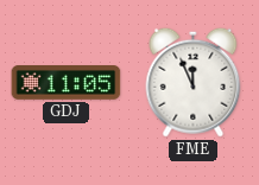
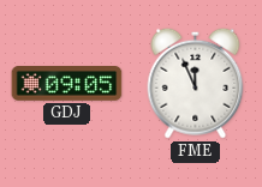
GDJ: 11:05 -> 09:05 (67, 84)
